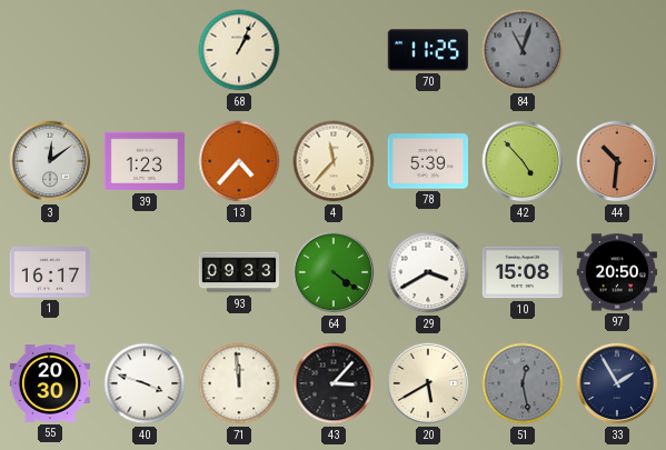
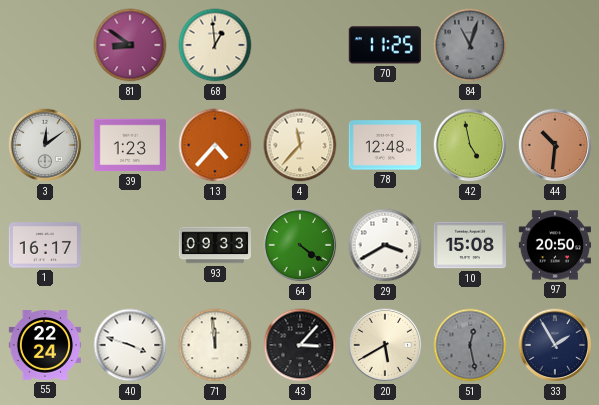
81: none -> 8:51 (130, 45)
68: 1:04 -> 12:59 (215, 45)
78: 5:39 -> 12:48 (384, 145)
42: 4:53 -> 4:58 (470, 145)
55: 20:30 -> 22:24 (44, 345)
